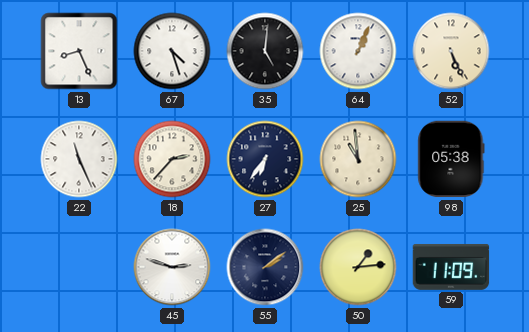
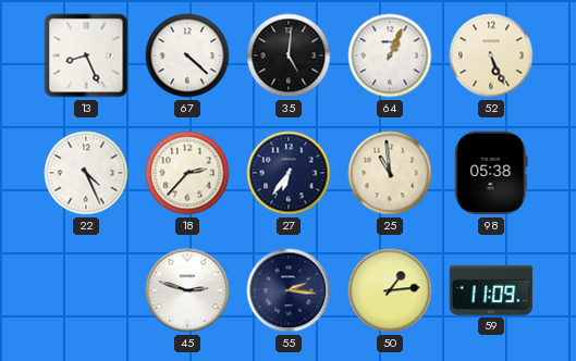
67: 4:27 -> 4:22 (187, 55)
22: 11:26 -> 4:26 (86, 173)
55: 2:09 -> 2:16 (289, 290)
